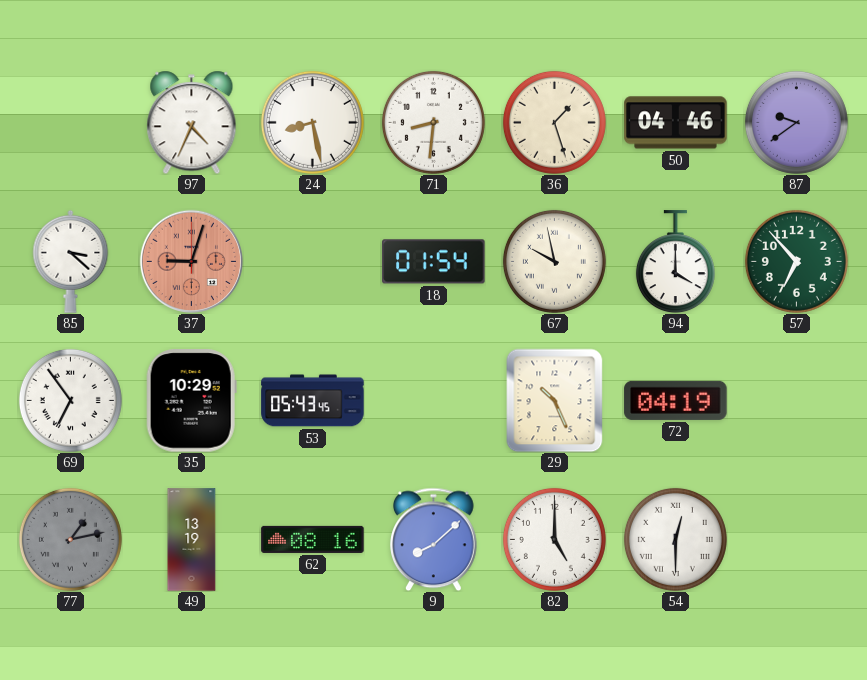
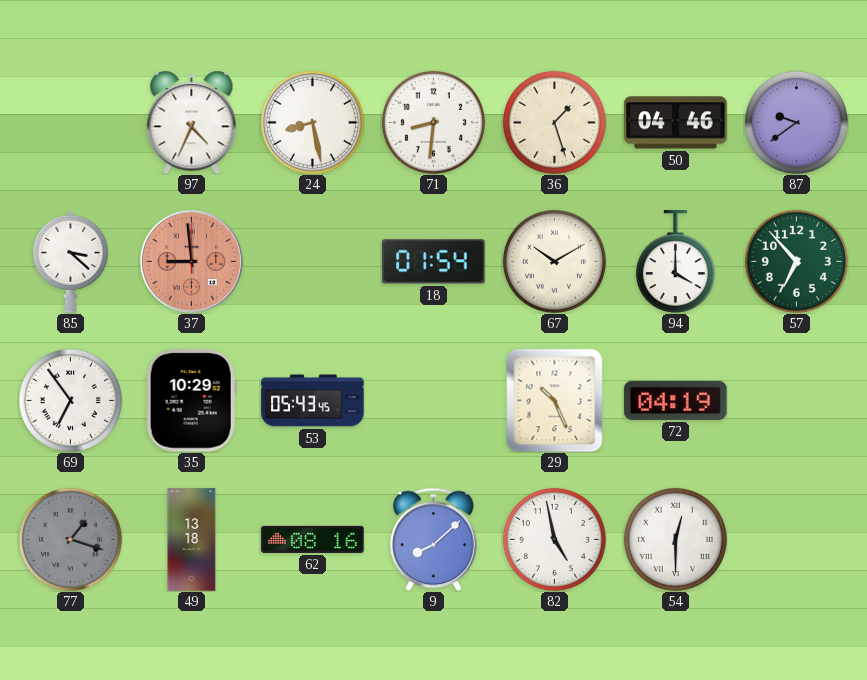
37: 9:03 -> 8:59 (191, 261)
67: 9:58 -> 10:10 (554, 261)
77: 1:13 -> 1:18 (70, 539)
49: 13:19 -> 13:18 (192, 540)
82: 5:00 -> 4:58 (554, 539)
